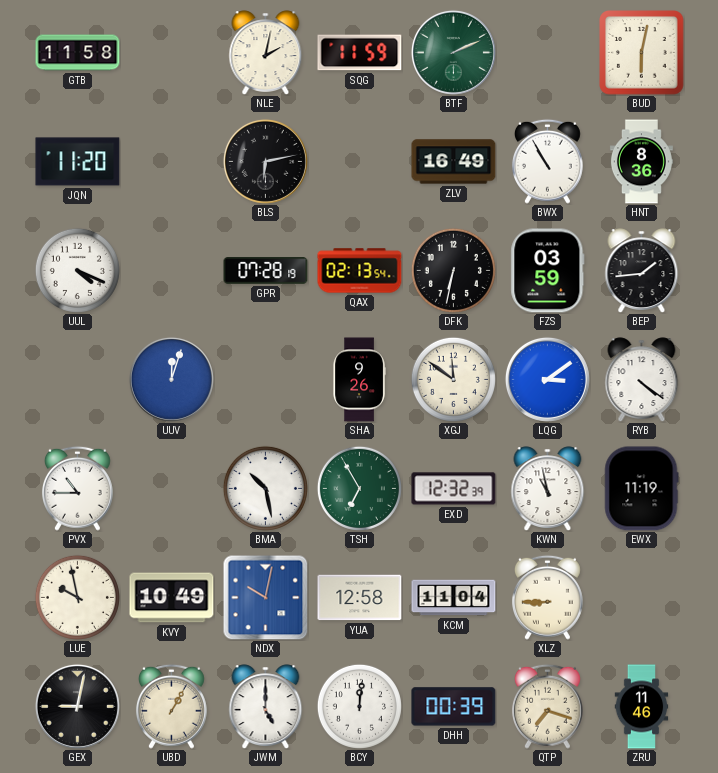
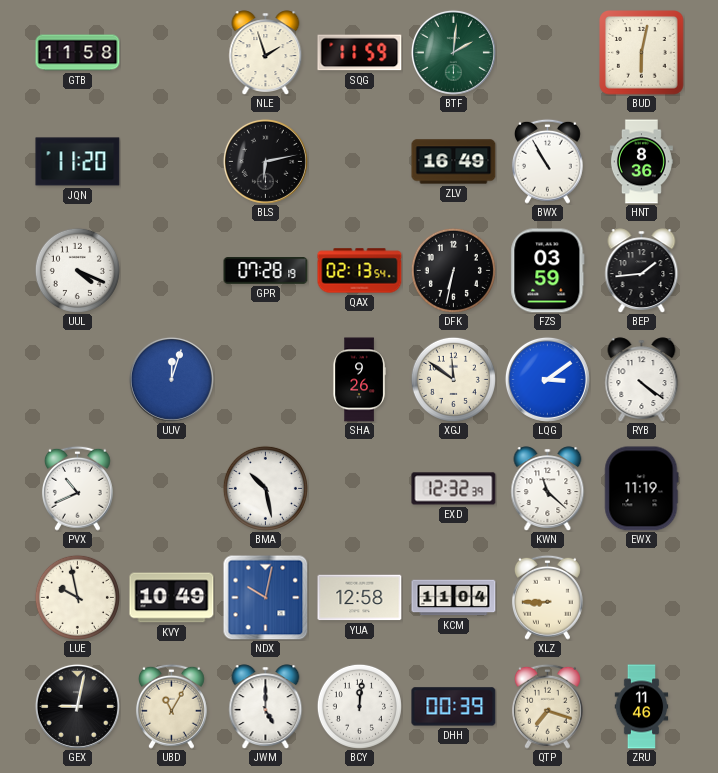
NLE: 2:02 -> 1:57 (266, 53)
BTF: 2:11 -> 2:01 (453, 52)
PVX: 10:45 -> 10:41 (77, 488)
TSH: 6:55 -> none (359, 488)
KWN: 10:58 -> 11:22 (548, 489)
UBD: 1:05 -> 11:05 (171, 706)
